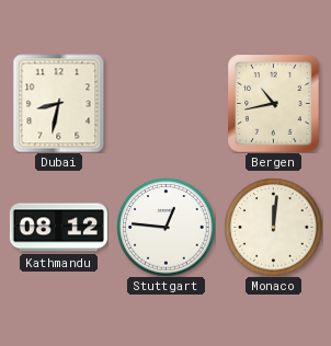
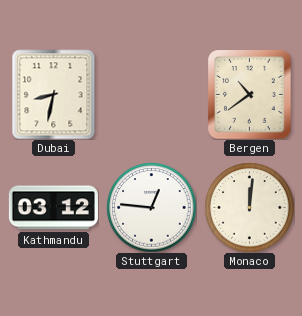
Bergen: 10:43 -> 10:39 (250, 94)
Kathmandu: 08:12 -> 03:12 (53, 208)
